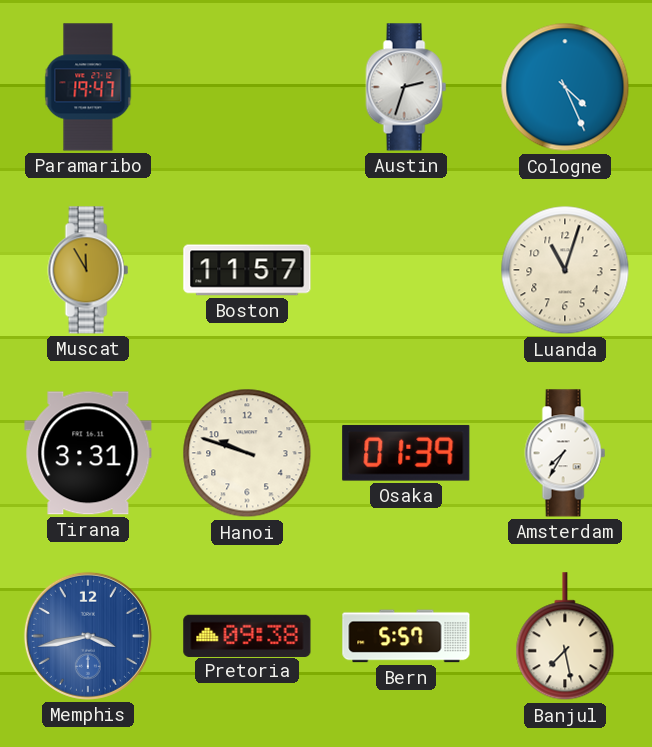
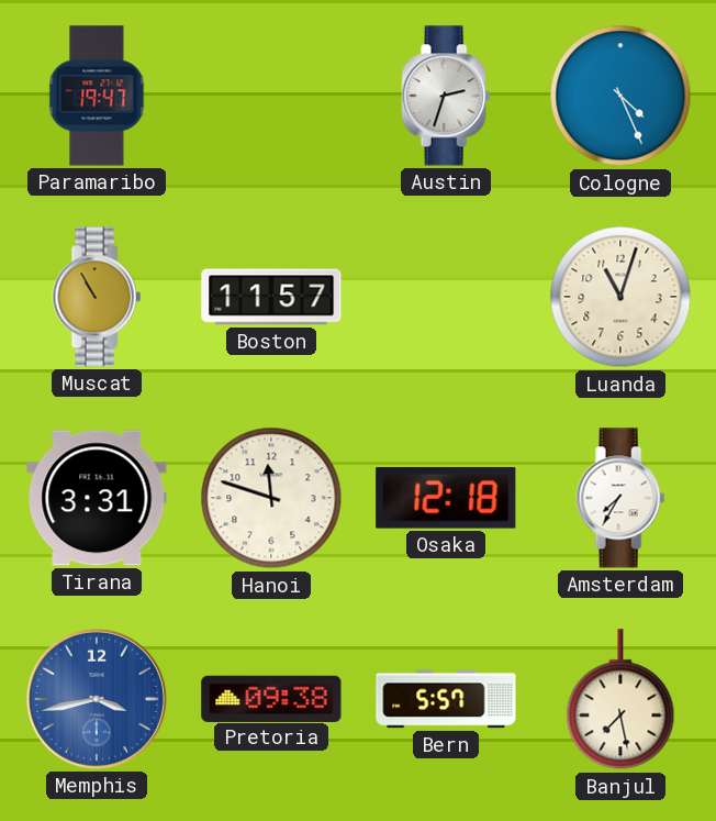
Muscat: 11:55 -> 10:55 (97, 297)
Hanoi: 9:48 -> 11:48 (271, 498)
Osaka: 01:39 -> 12:18 (446, 498)
